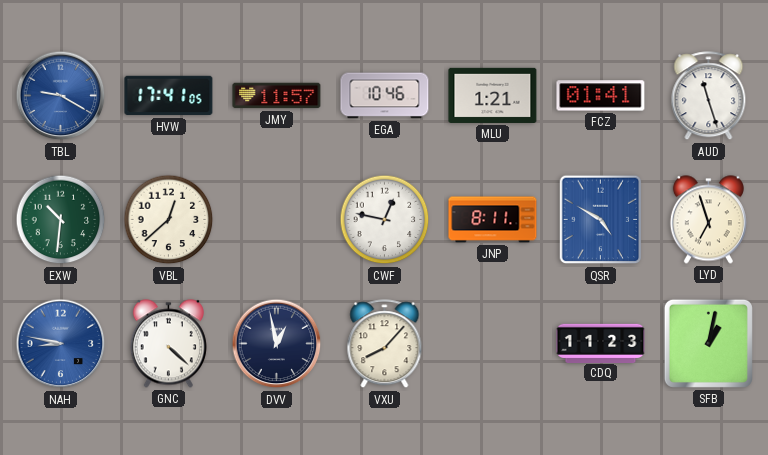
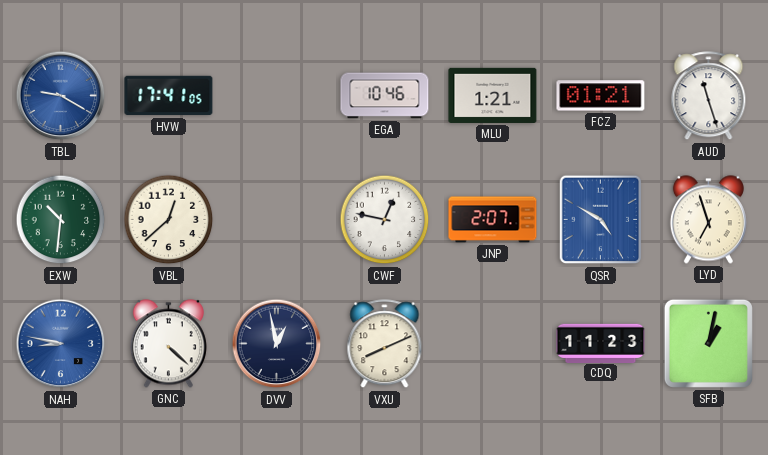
JMY: 11:57 -> none (277, 96)
FCZ: 01:41 -> 01:21 (601, 96)
JNP: 8:11 -> 2:07 (493, 220)
VXU: 8:07 -> 8:11 (385, 344)
